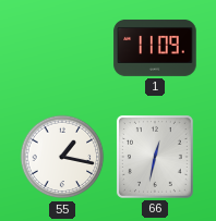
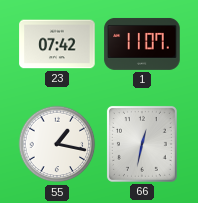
23: none -> 07:42 (57, 44)
1: 11:09 -> 11:07 (142, 44)
